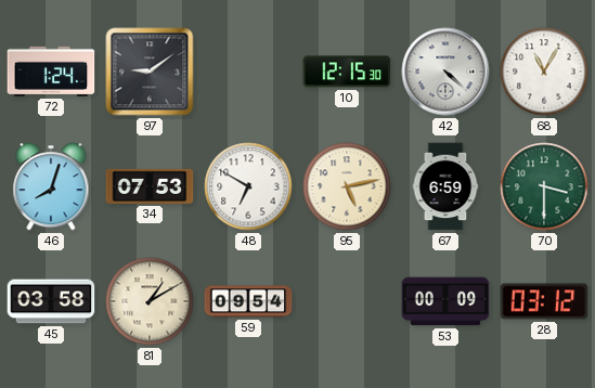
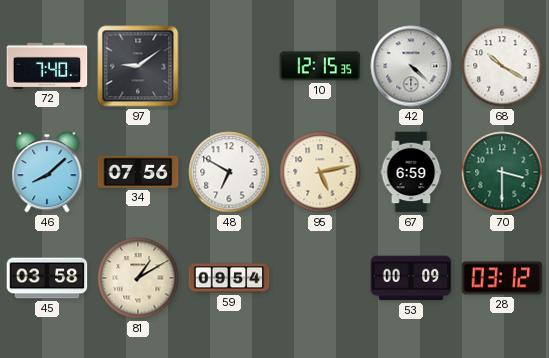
72: 1:24 -> 7:40 (47, 66)
10: 12:15:30 -> 12:15:35 (320, 66)
68: 11:05 -> 10:20 (502, 66)
46: 8:03 -> 8:08 (47, 172)
34: 07:53 -> 07:56 (138, 172)
